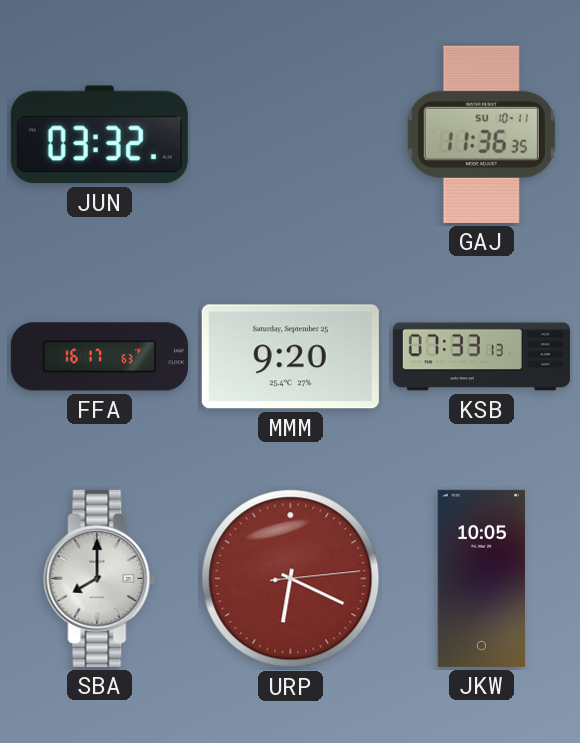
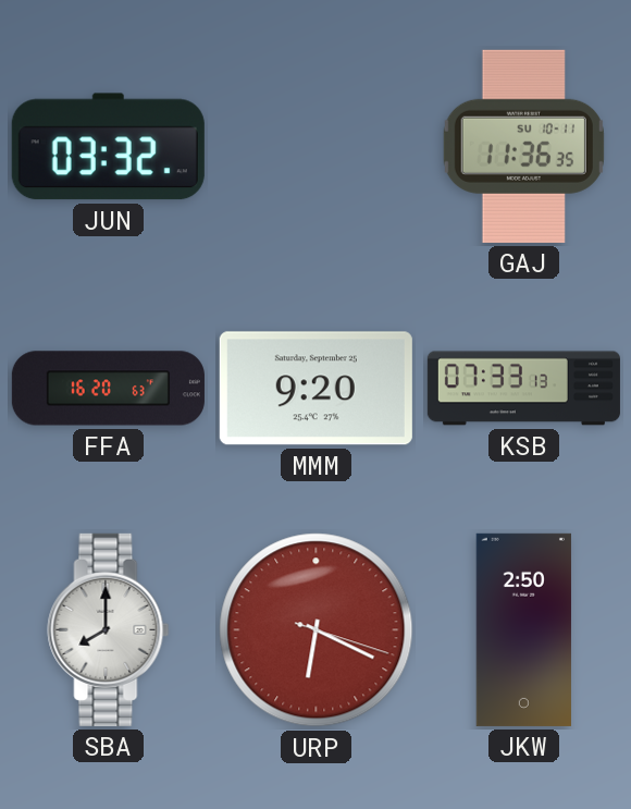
FFA: 16:17 -> 16:20 (108, 389)
URP: 6:19:14 -> 6:19:18 (317, 630)
JKW: 10:05 -> 2:50 (523, 629)
